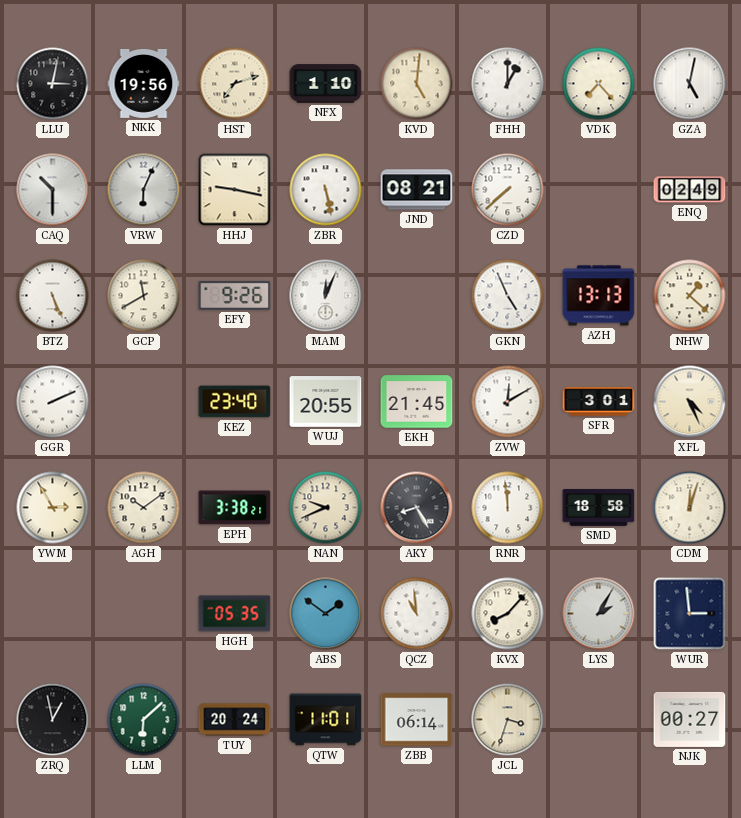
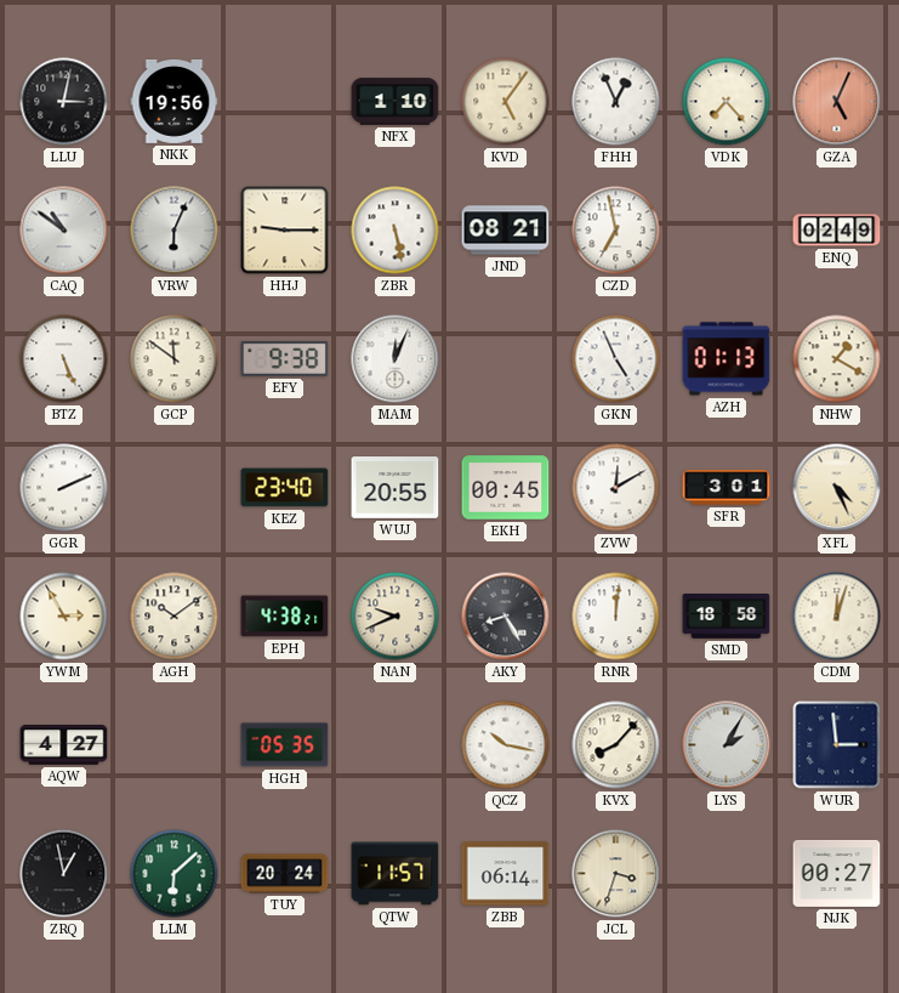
HST: 7:12 -> none (235, 84)
KVD: 5:01 -> 5:06 (506, 102)
FHH: 1:00 -> 12:56 (616, 102)
GZA: 5:02 -> 5:04 (837, 102)
GZA dial: white -> salmon (837, 102)
CAQ: 10:30 -> 10:51 (64, 231)
HHJ: 9:17 -> 9:15 (285, 231)
CZD: 7:38 -> 6:58 (616, 231)
GCP: 11:40 -> 11:51 (175, 359)
EFY: 9:26 -> 9:38 (285, 358)
AZH: 13:13 -> 01:13 (727, 359)
NHW: 1:22 -> 1:20 (837, 359)
EKH: 21:45 -> 00:45 (506, 488)
EPH: 3:38 -> 4:38 (285, 617)
RNR: 11:59 -> 12:01 (616, 617)
AQW: none -> 4:27 (64, 745)
ABS: 1:51 -> none (326, 614)
QCZ: 10:59 -> 10:17 (506, 745)
QTW: 11:01 -> 11:57 (396, 874)
